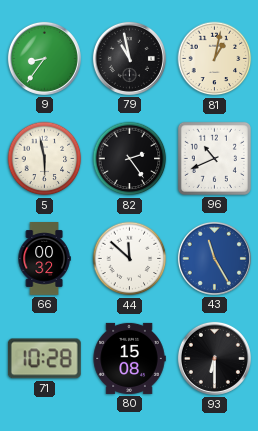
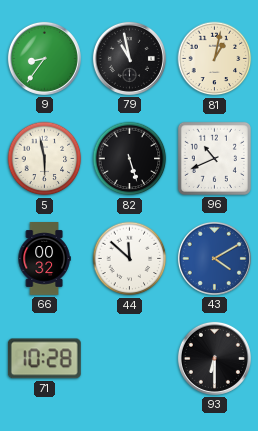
82: 2:24 -> 5:27 (130, 159)
43: 11:25 -> 4:10 (214, 258)
80: 15:08 -> none (129, 358)
